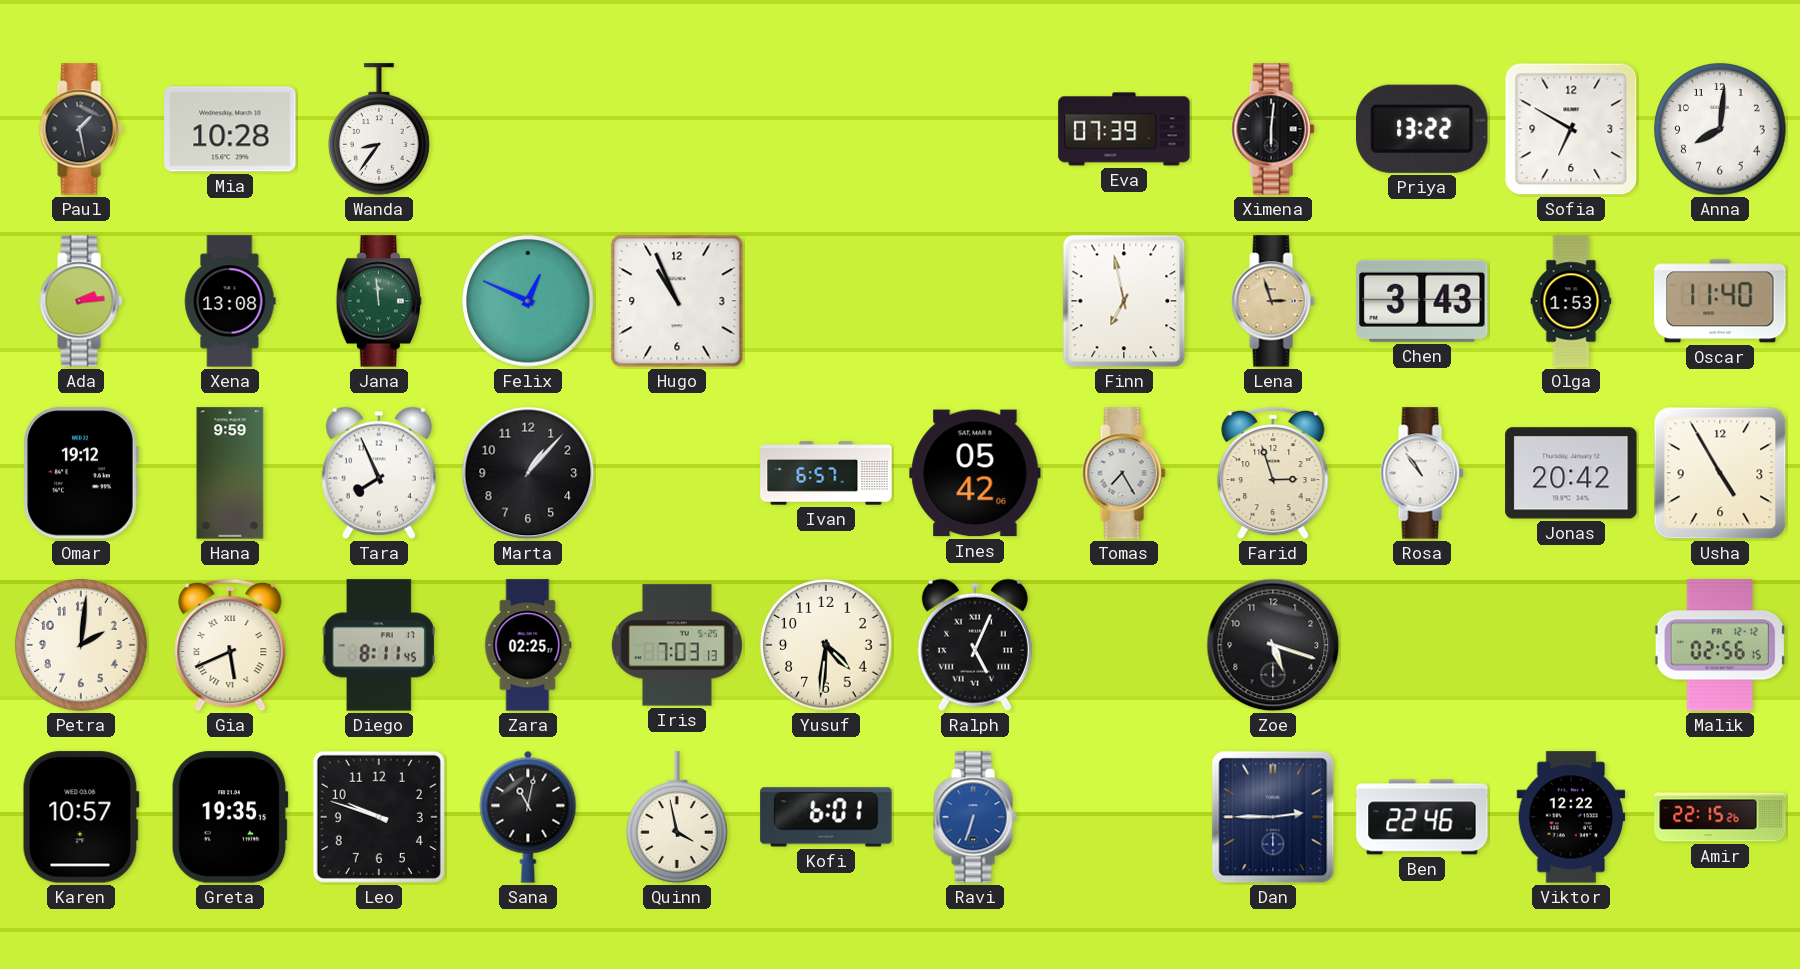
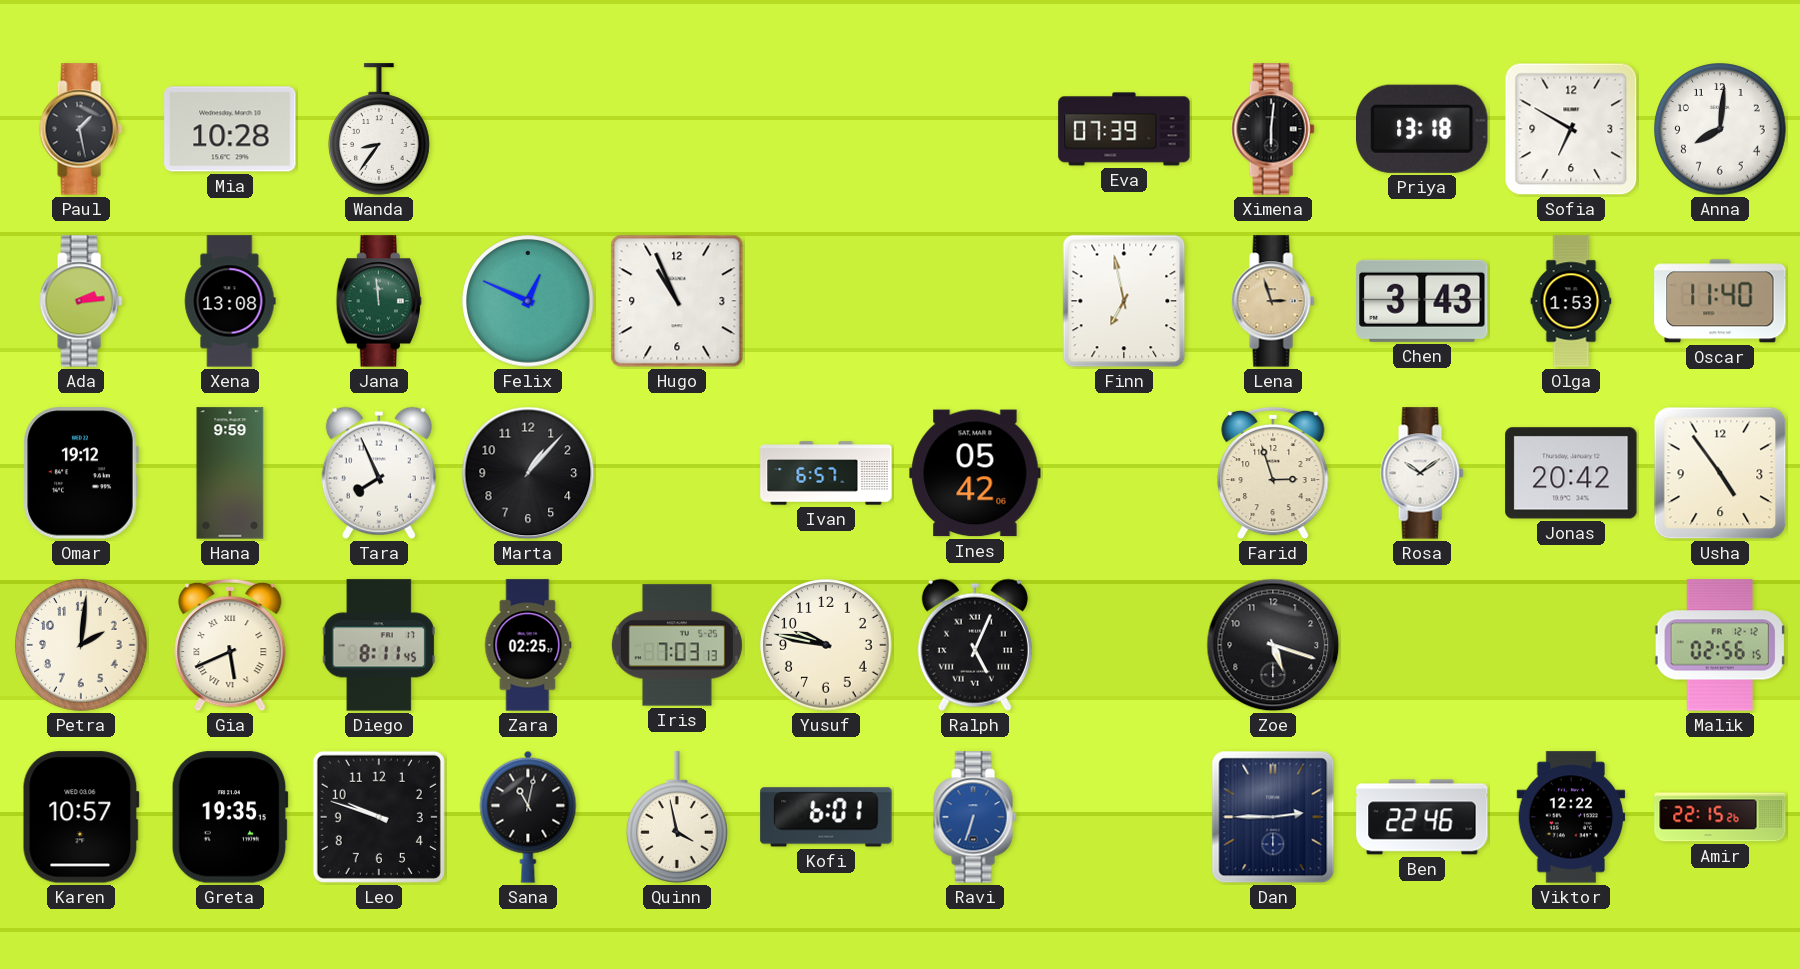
Priya: 13:22 -> 13:18 (1423, 129)
Tomas: 7:25 -> none (1124, 473)
Rosa: 10:54 -> 10:09 (1422, 473)
Usha: 4:55 -> 4:54 (1720, 473)
Yusuf: 4:31 -> 9:47 (826, 645)
